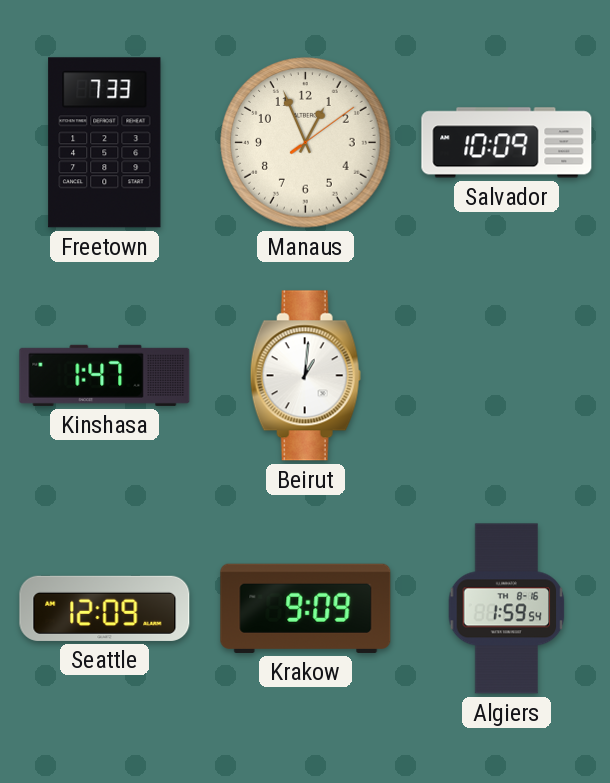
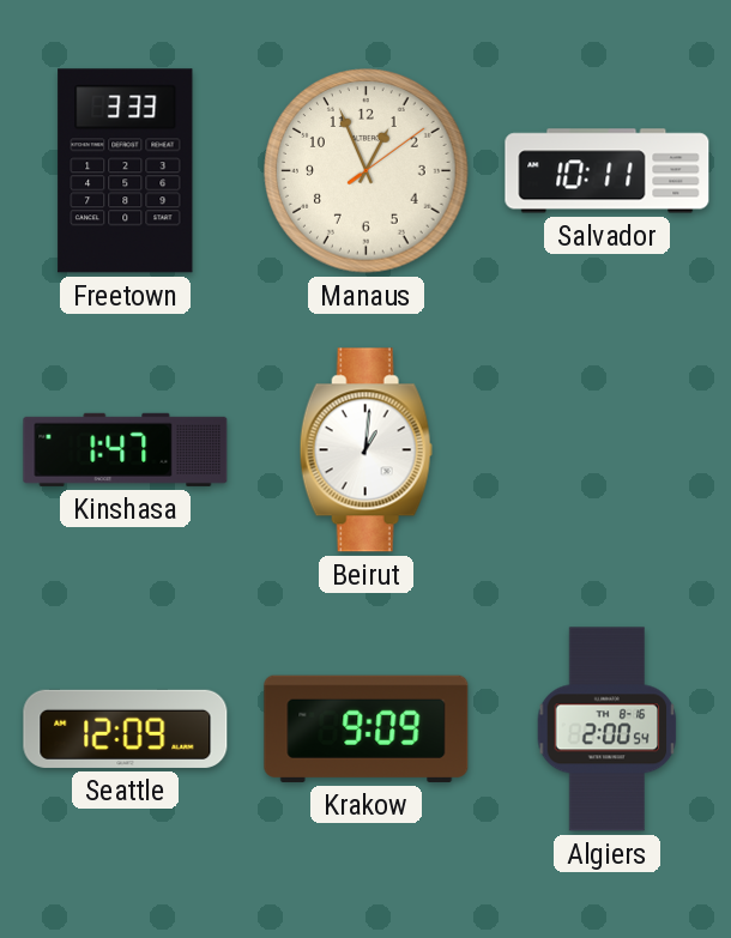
Freetown: 7:33 -> 3:33 (126, 171)
Salvador: 10:09 -> 10:11 (608, 171)
Algiers: 1:59 -> 2:00 (608, 730)
